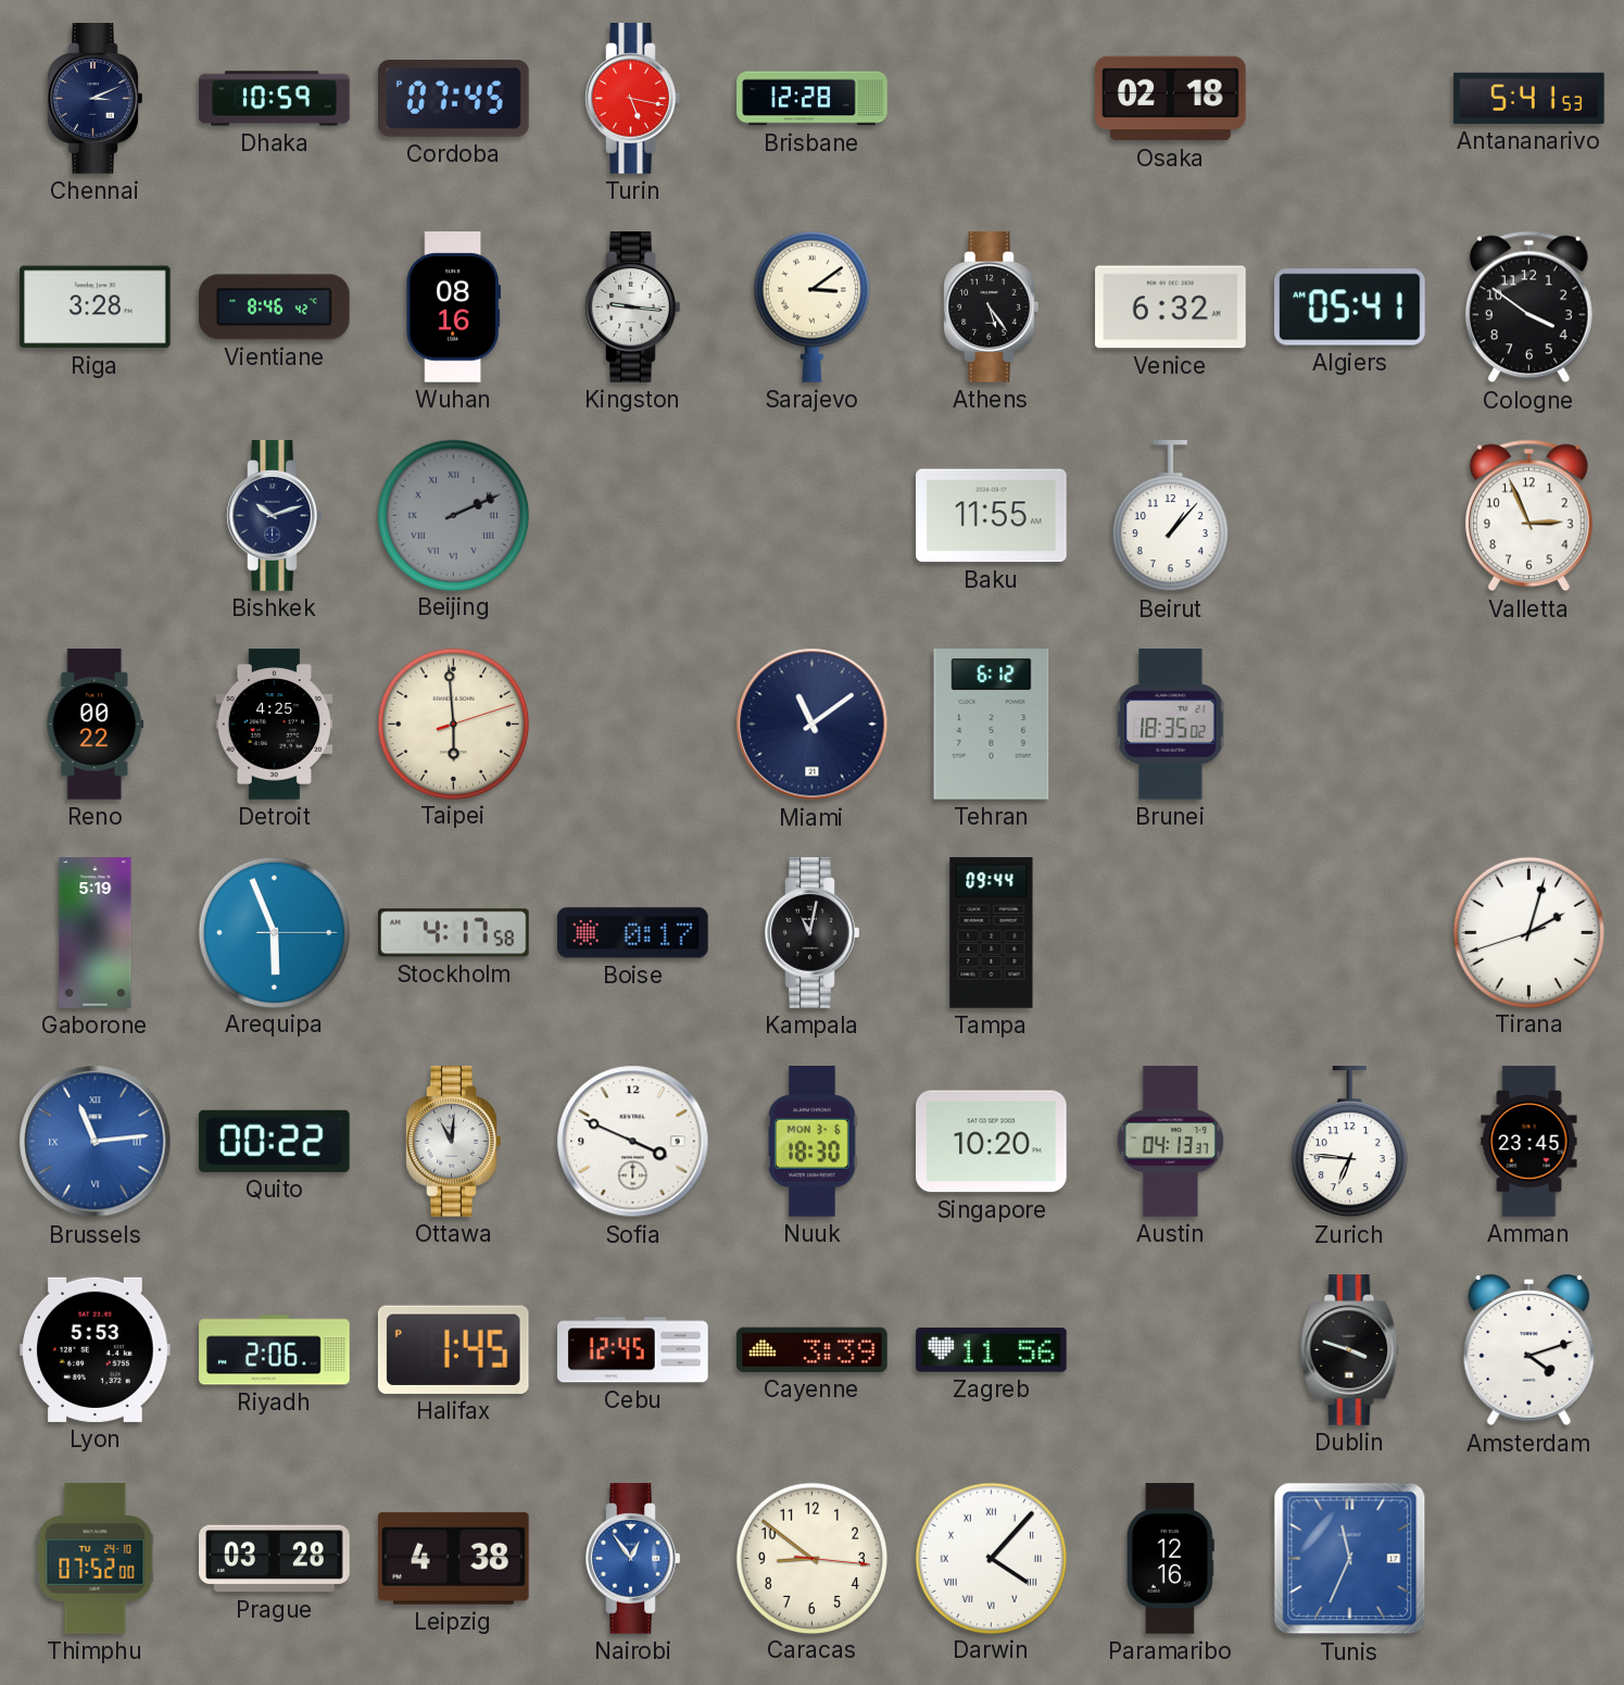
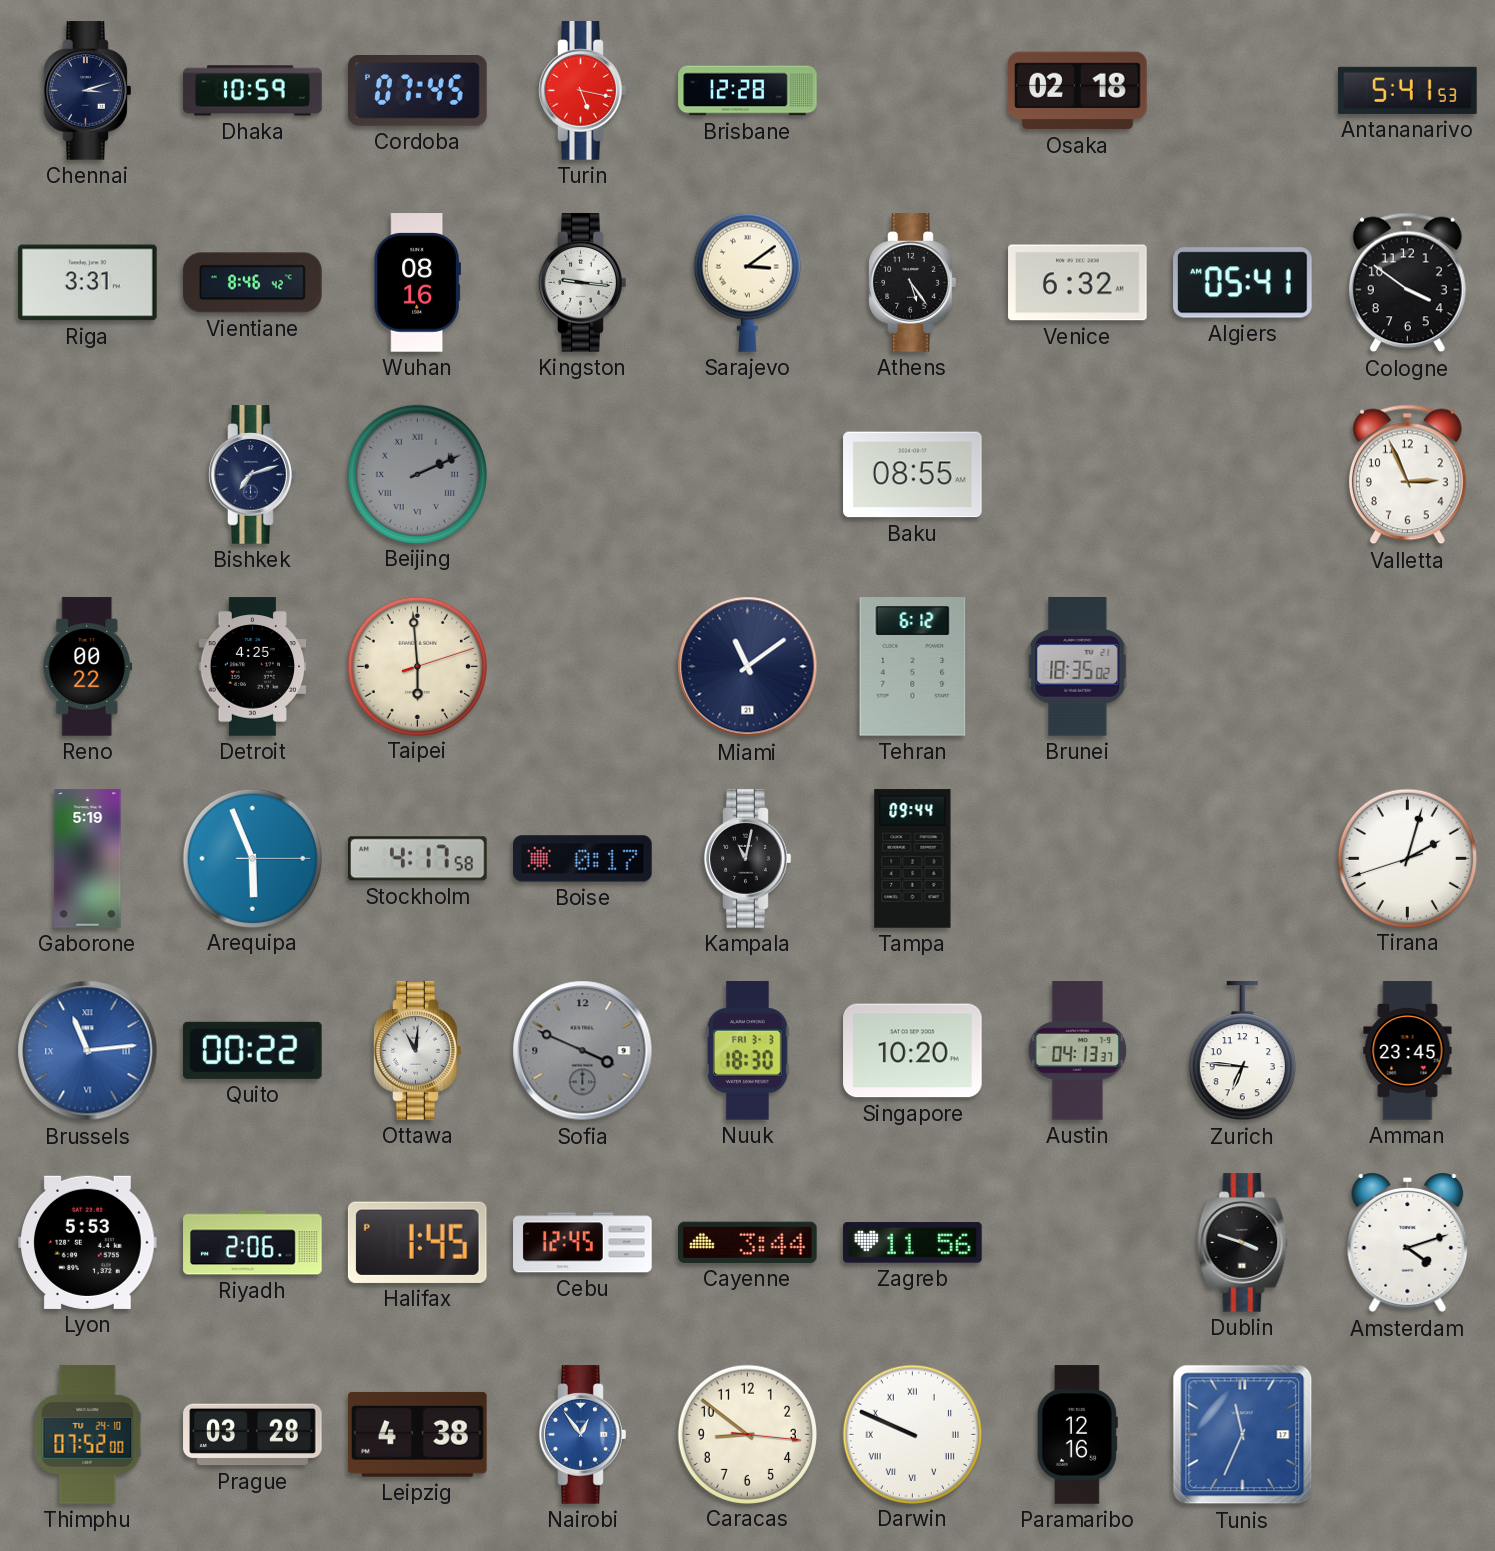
Chennai: 3:11 -> 3:12 (88, 91)
Riga: 3:28 -> 3:31 (88, 283)
Bishkek: 10:12 -> 7:12 (253, 475)
Baku: 11:55 -> 08:55 (913, 475)
Beirut: 1:07 -> none (1170, 516)
Sofia dial: white -> grey (583, 1051)
Nuuk date: MON 3-6 -> FRI 3-3 (748, 1051)
Cayenne: 3:39 -> 3:44 (748, 1242)
Darwin: 4:07 -> 9:49 (912, 1434)
